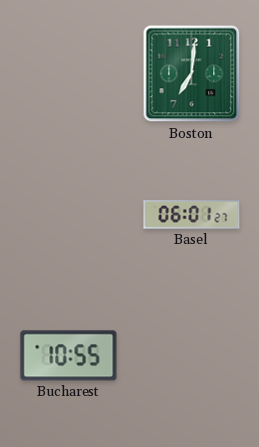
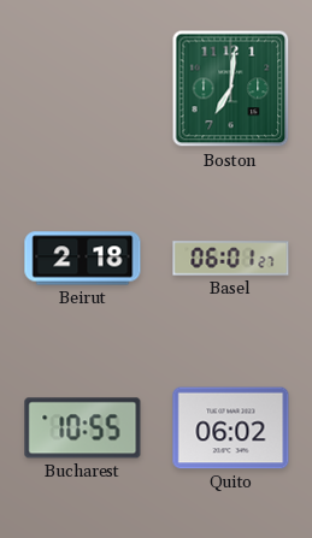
Beirut: none -> 2:18 (83, 259)
Quito: none -> 06:02 (231, 428)
